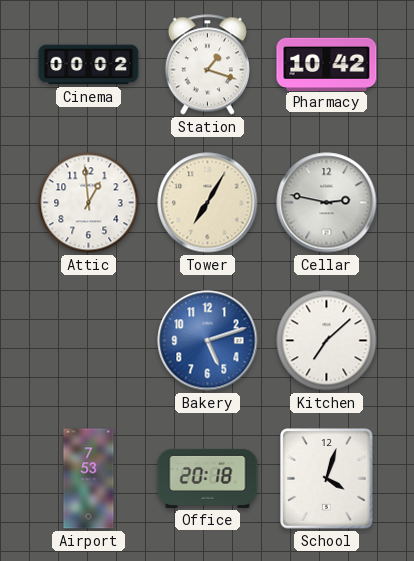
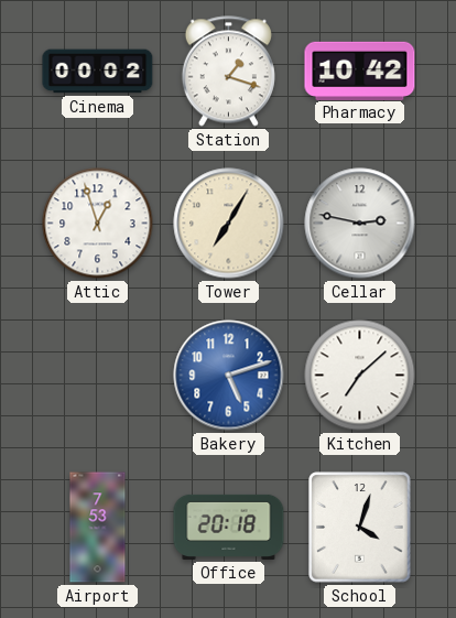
Attic: 12:59 -> 12:57 (98, 224)
